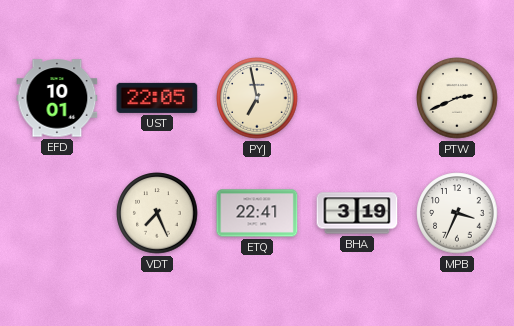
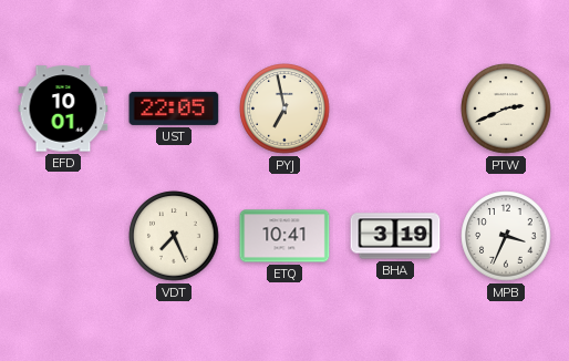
ETQ: 22:41 -> 10:41 (284, 236)
